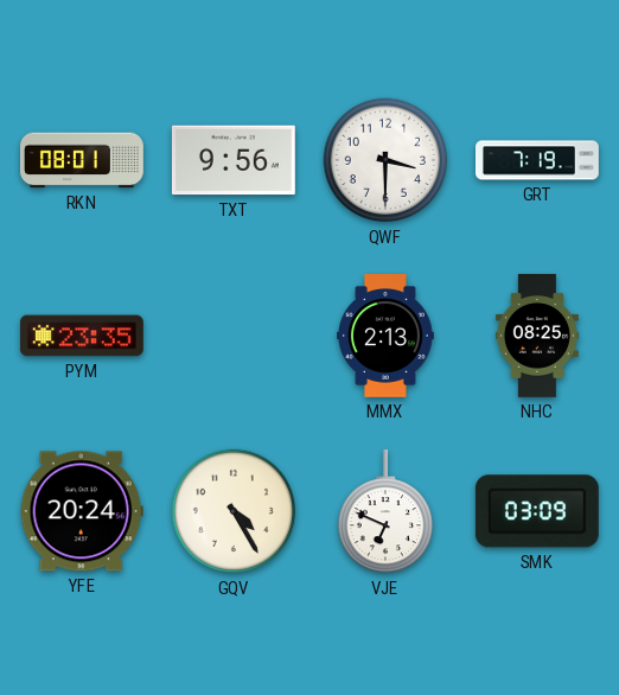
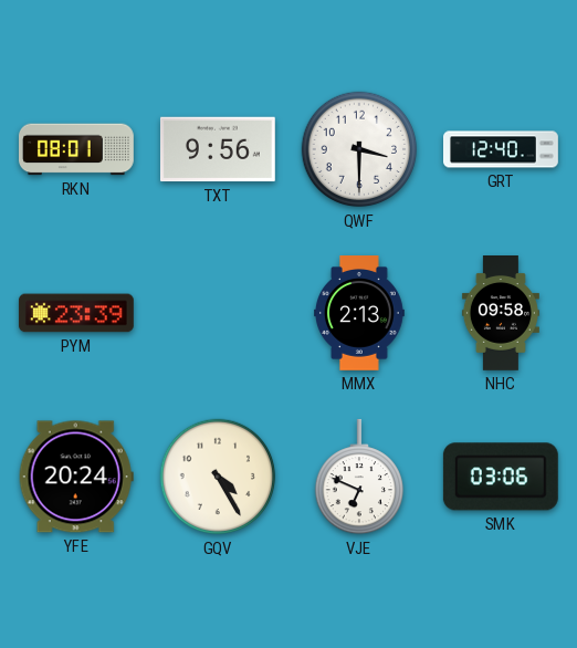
GRT: 7:19 -> 12:40 (502, 149)
PYM: 23:35 -> 23:39 (76, 313)
NHC: 08:25 -> 09:58 (501, 314)
SMK: 03:09 -> 03:06 (501, 477)
